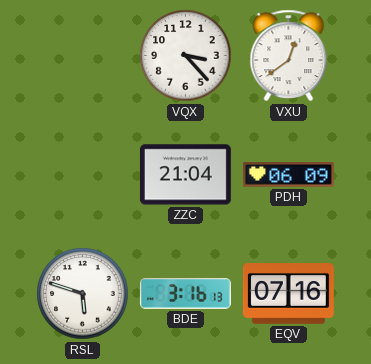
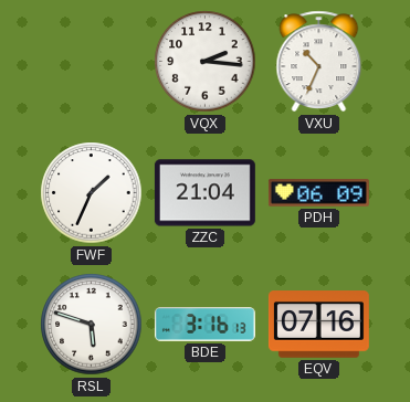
VQX: 3:23 -> 2:16 (206, 62)
VXU: 12:39 -> 10:34 (319, 62)
FWF: none -> 1:34 (92, 193)
